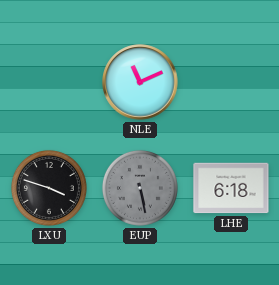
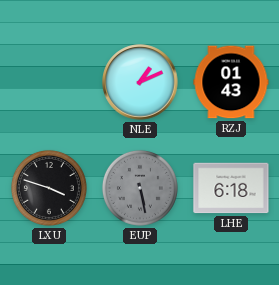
NLE: 11:11 -> 1:11 (140, 82)
RZJ: none -> 01:43 (231, 82)
